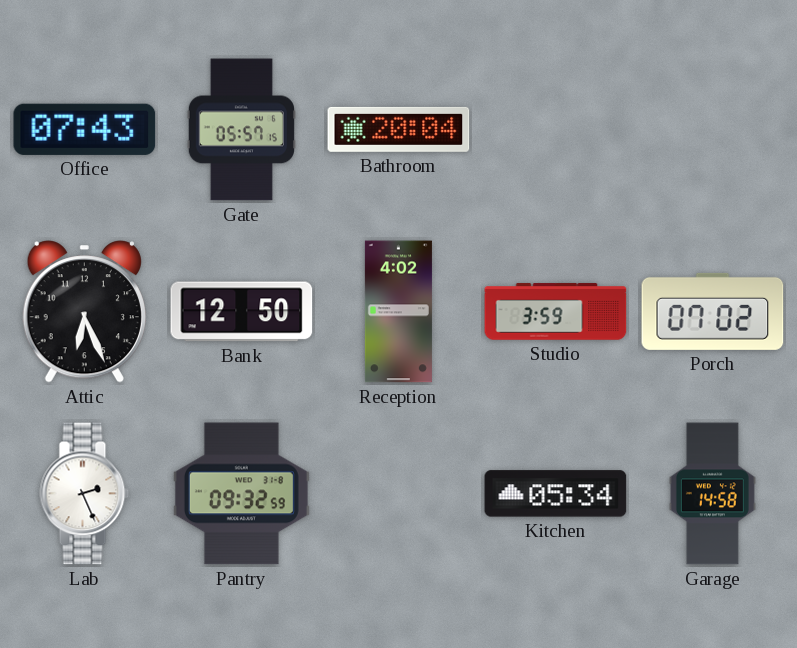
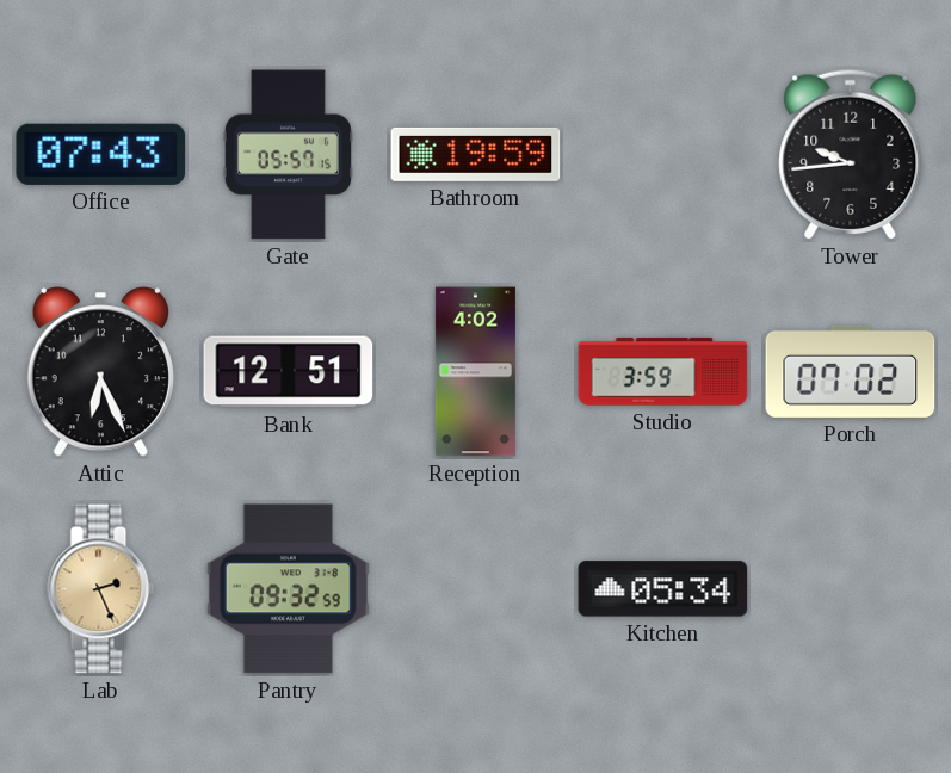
Bathroom: 20:04 -> 19:59 (476, 154)
Tower: none -> 9:44 (851, 154)
Bank: 12:50 -> 12:51 (289, 372)
Lab dial: white -> champagne (101, 589)
Garage: 14:58 -> none (712, 494)
